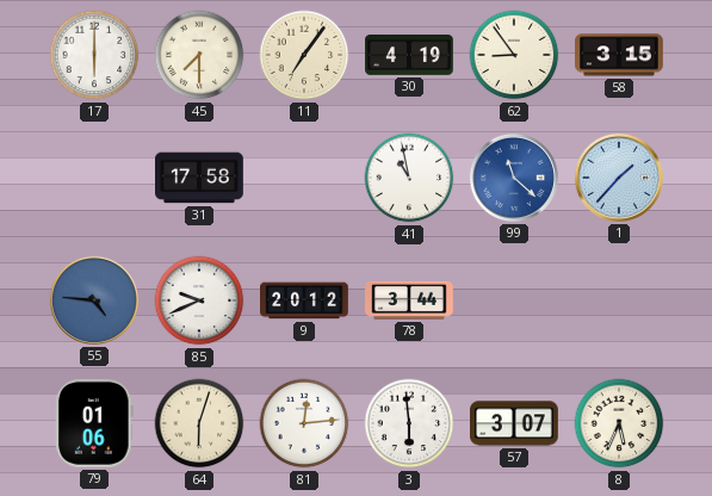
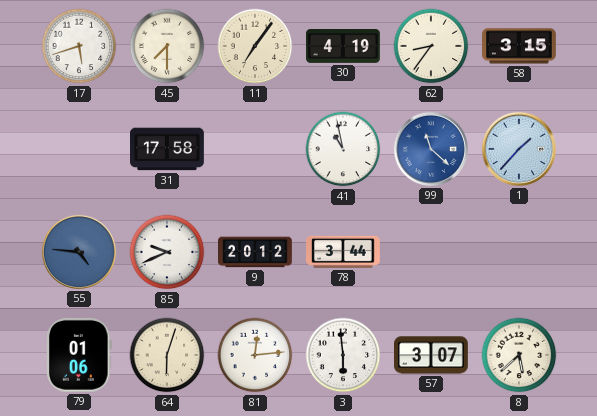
17: 6:00 -> 5:42 (79, 46)
62: 8:54 -> 8:36 (431, 46)
8: 5:34 -> 5:38 (519, 355)
